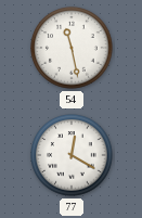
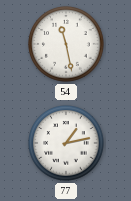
77: 12:20 -> 1:13 (66, 143)
